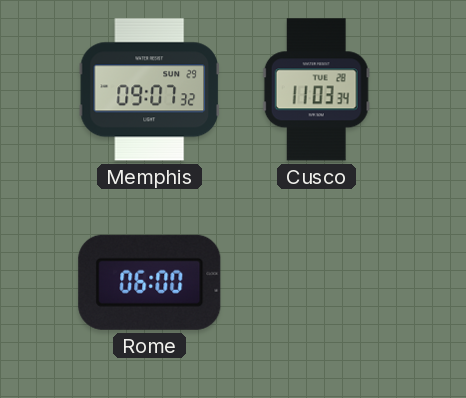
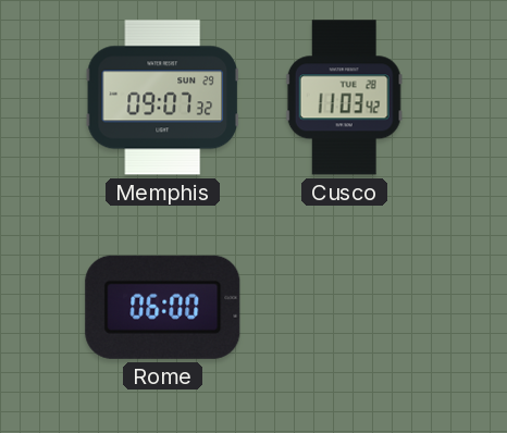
Cusco: 11:03:34 -> 11:03:42 (344, 98)
